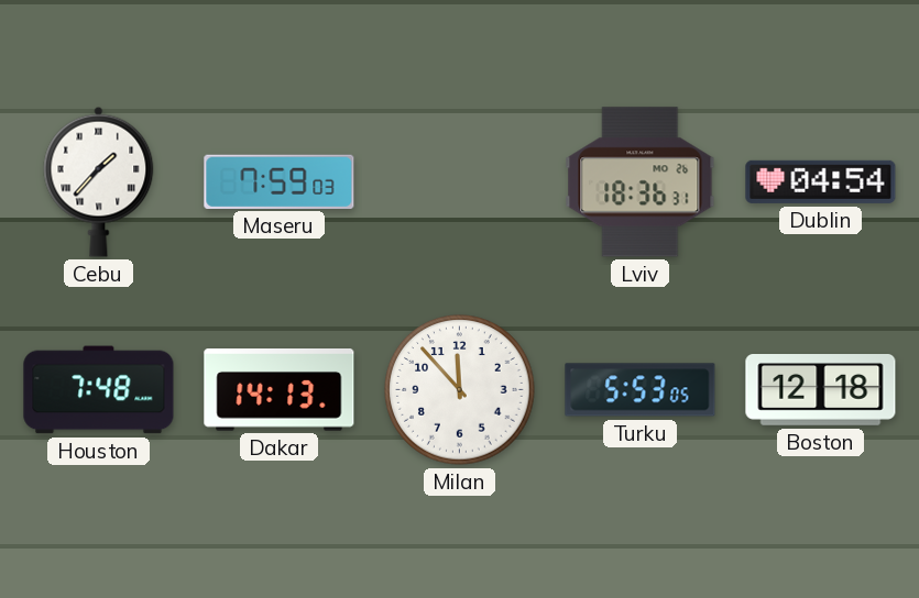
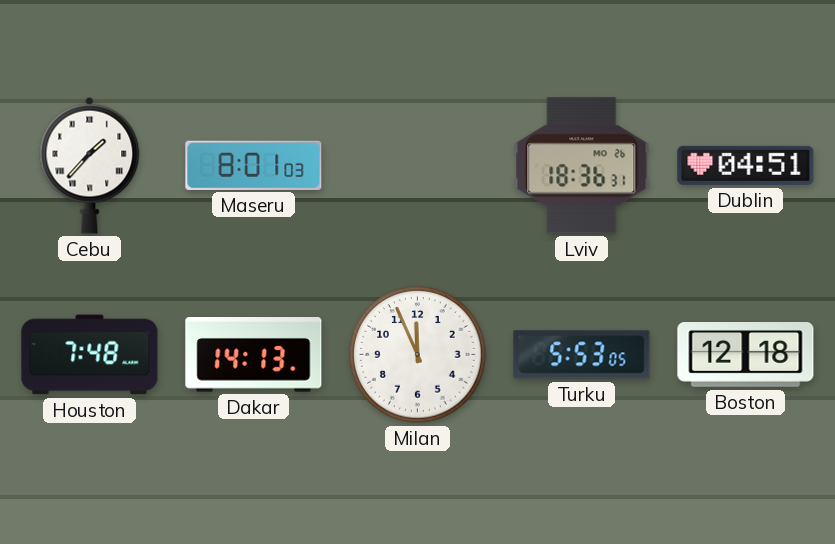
Maseru: 7:59 -> 8:01 (254, 165)
Dublin: 04:54 -> 04:51 (746, 165)
Milan: 11:53 -> 11:56 (418, 355)
